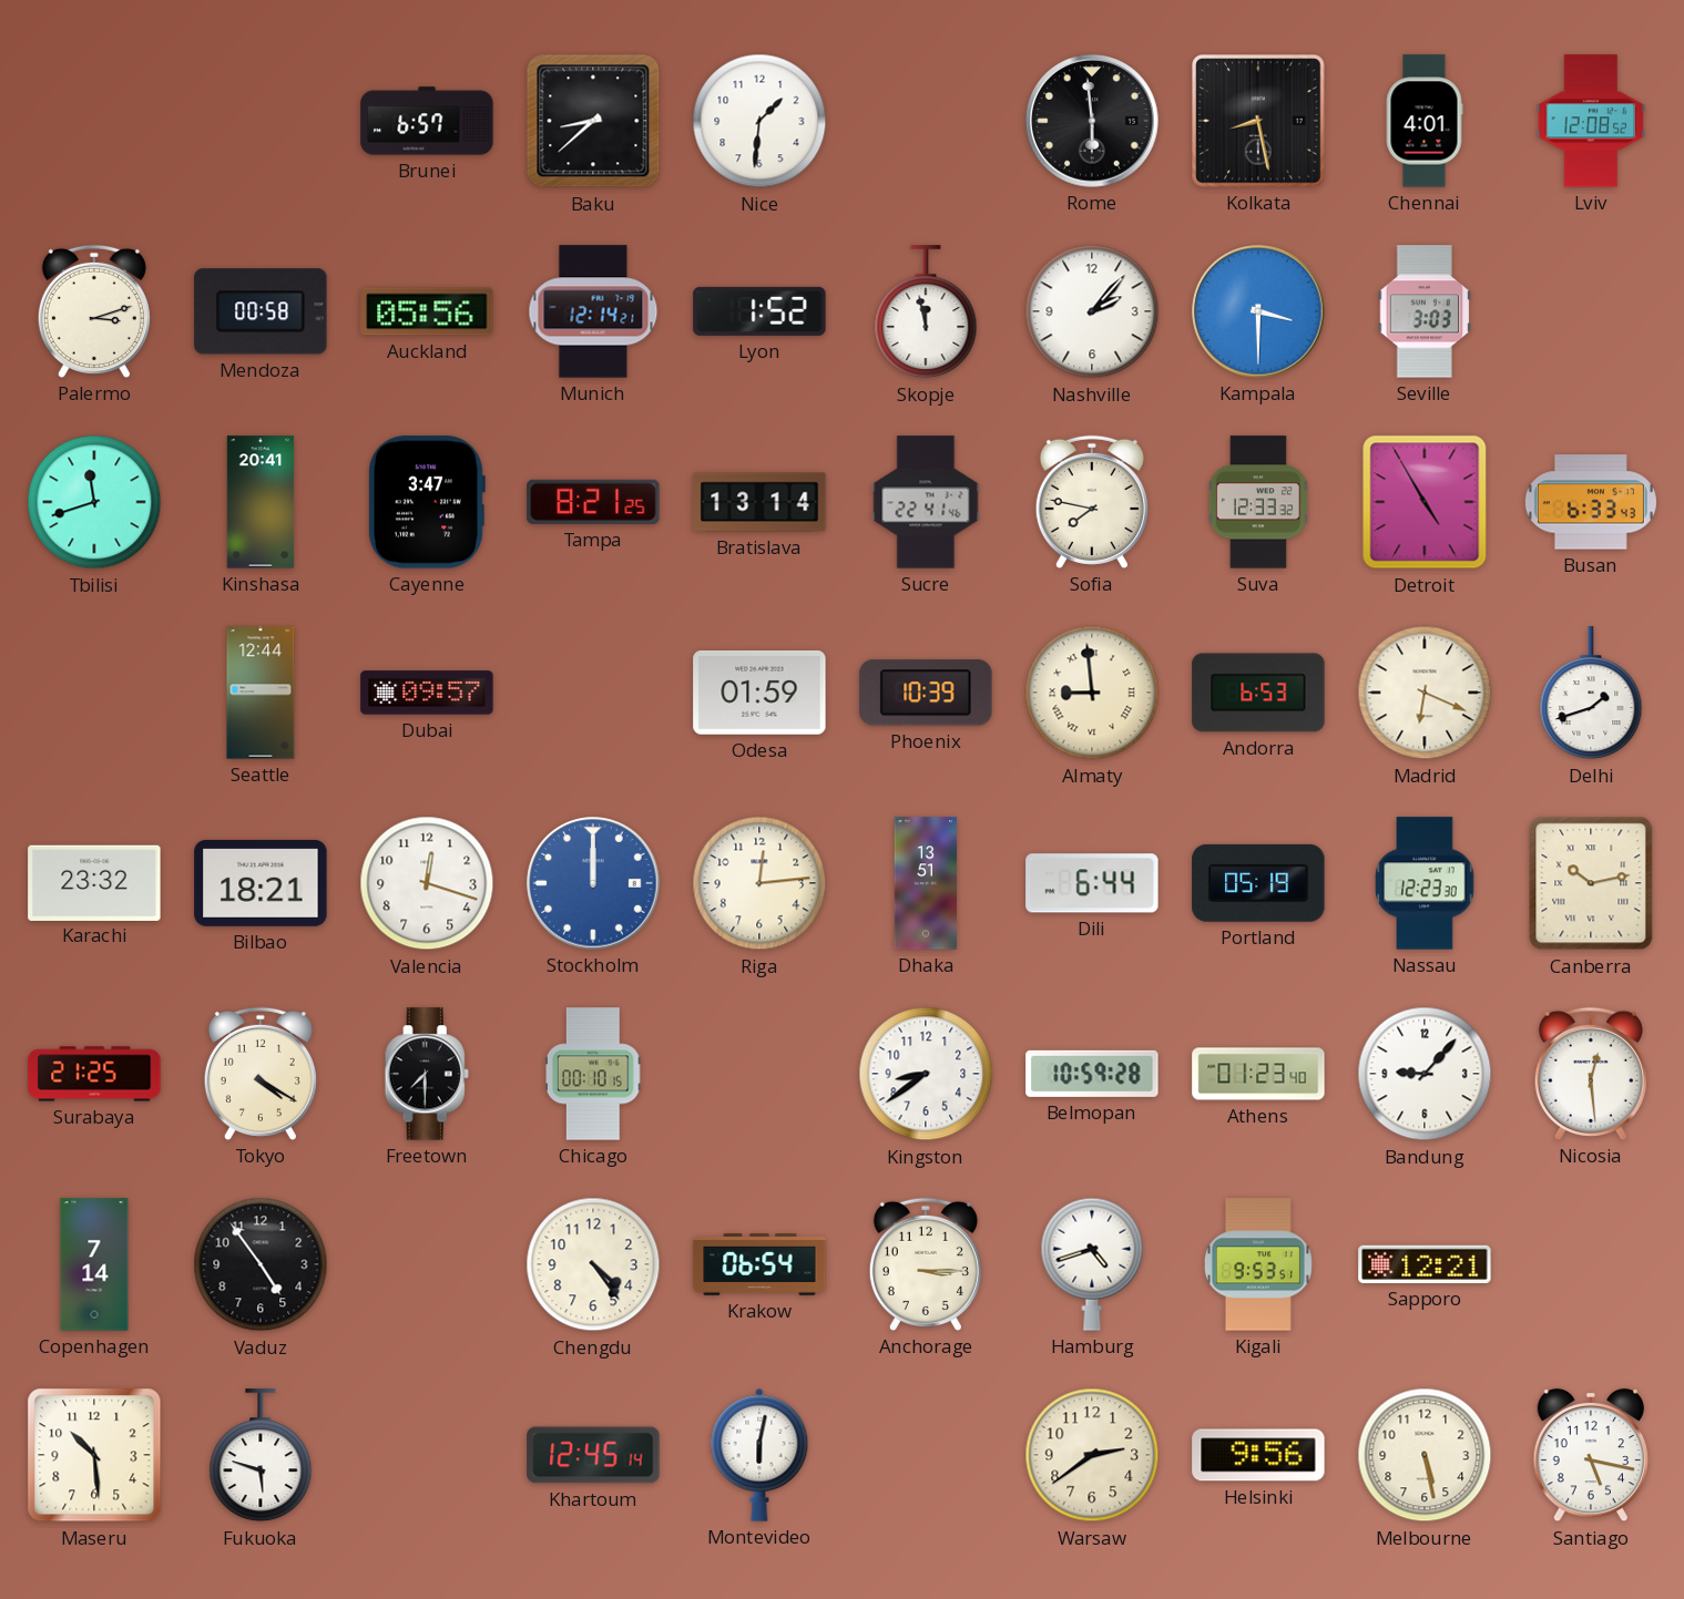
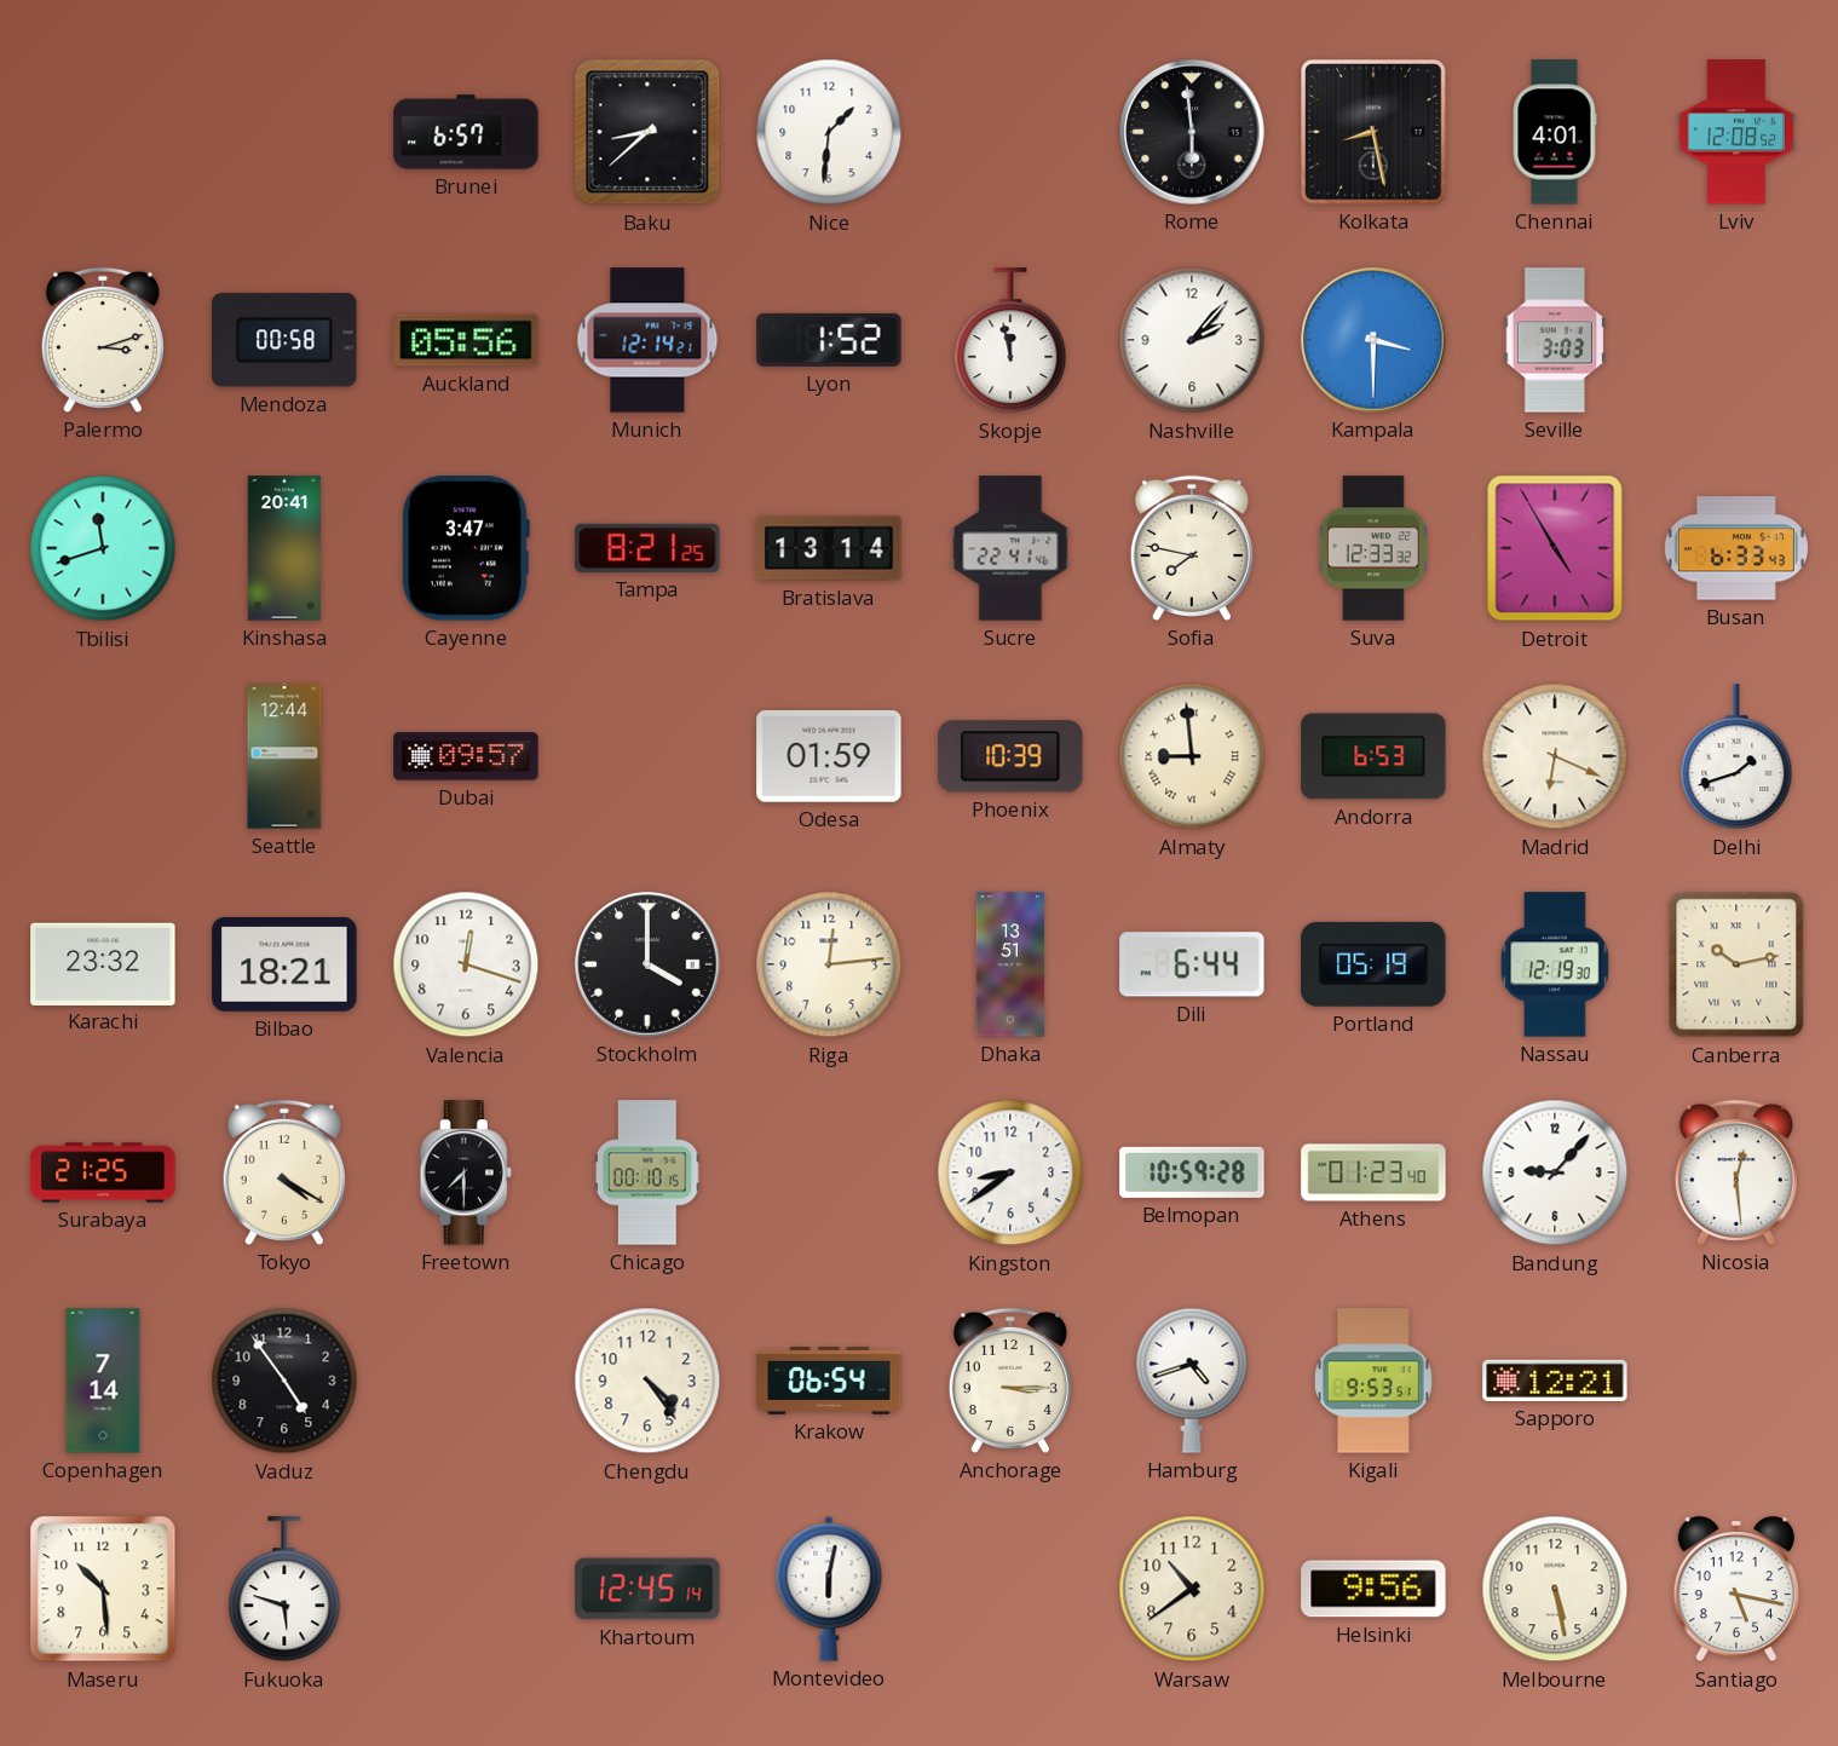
Stockholm: 12:00 -> 4:00 (647, 964)
Stockholm dial: blue -> black (647, 964)
Nassau: 12:23 -> 12:19 (1555, 964)
Warsaw: 2:39 -> 10:39 (1192, 1589)
